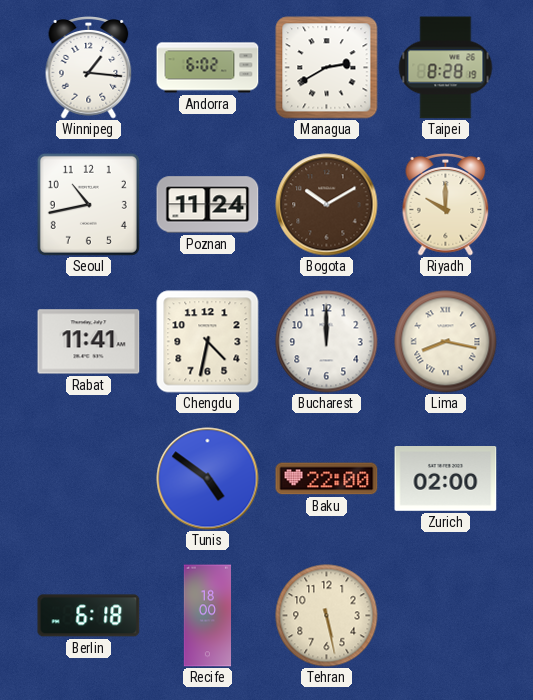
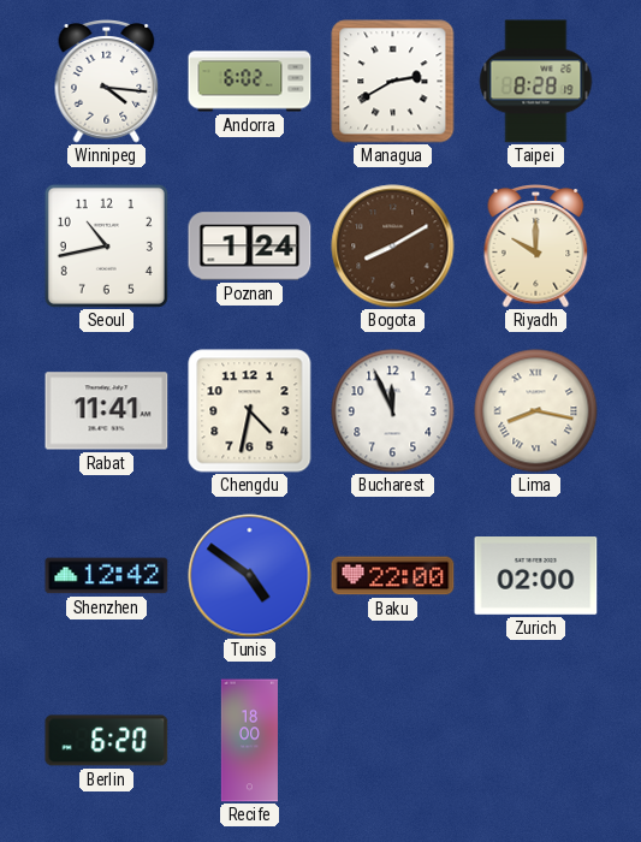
Winnipeg: 1:16 -> 4:16 (107, 82)
Poznan: 11:24 -> 1:24 (250, 247)
Bogota: 10:10 -> 8:10 (393, 247)
Bucharest: 12:00 -> 11:56 (393, 411)
Shenzhen: none -> 12:42 (107, 576)
Berlin: 6:18 -> 6:20 (107, 741)
Tehran: 5:28 -> none (327, 616)
